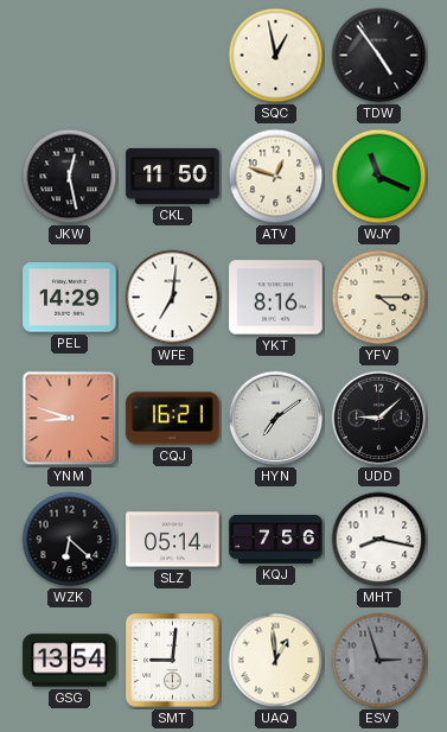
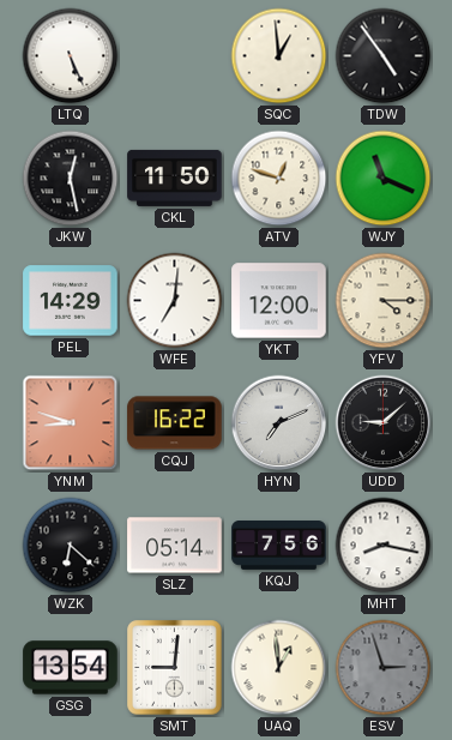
LTQ: none -> 5:26 (71, 56)
SQC: 12:58 -> 12:59 (279, 56)
YKT: 8:16 -> 12:00 (279, 301)
CQJ: 16:21 -> 16:22 (175, 423)
HYN: 7:09 -> 7:11 (279, 423)
